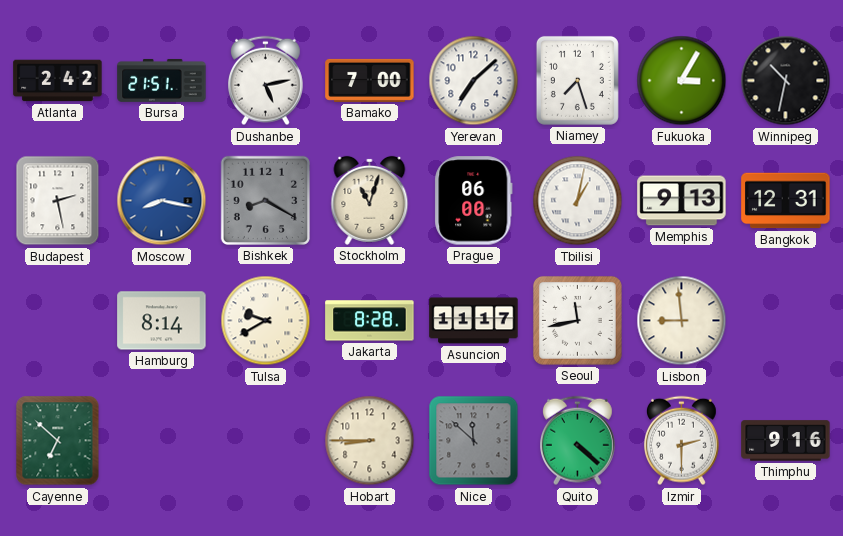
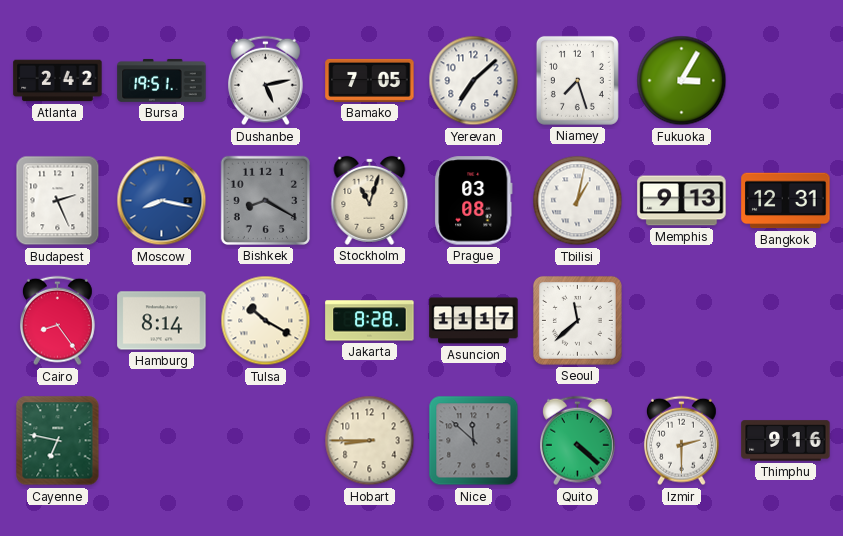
Bursa: 21:51 -> 19:51 (162, 80)
Bamako: 7:00 -> 7:05 (370, 80)
Winnipeg: 10:32 -> none (786, 81)
Budapest: 2:28 -> 2:26 (58, 201)
Prague: 06:00 -> 03:08 (474, 201)
Cairo: none -> 8:24 (58, 321)
Tulsa: 9:40 -> 10:20 (266, 321)
Seoul: 11:43 -> 11:38 (577, 320)
Lisbon: 8:59 -> none (682, 321)
Cayenne: 6:52 -> 6:47 (58, 441)
